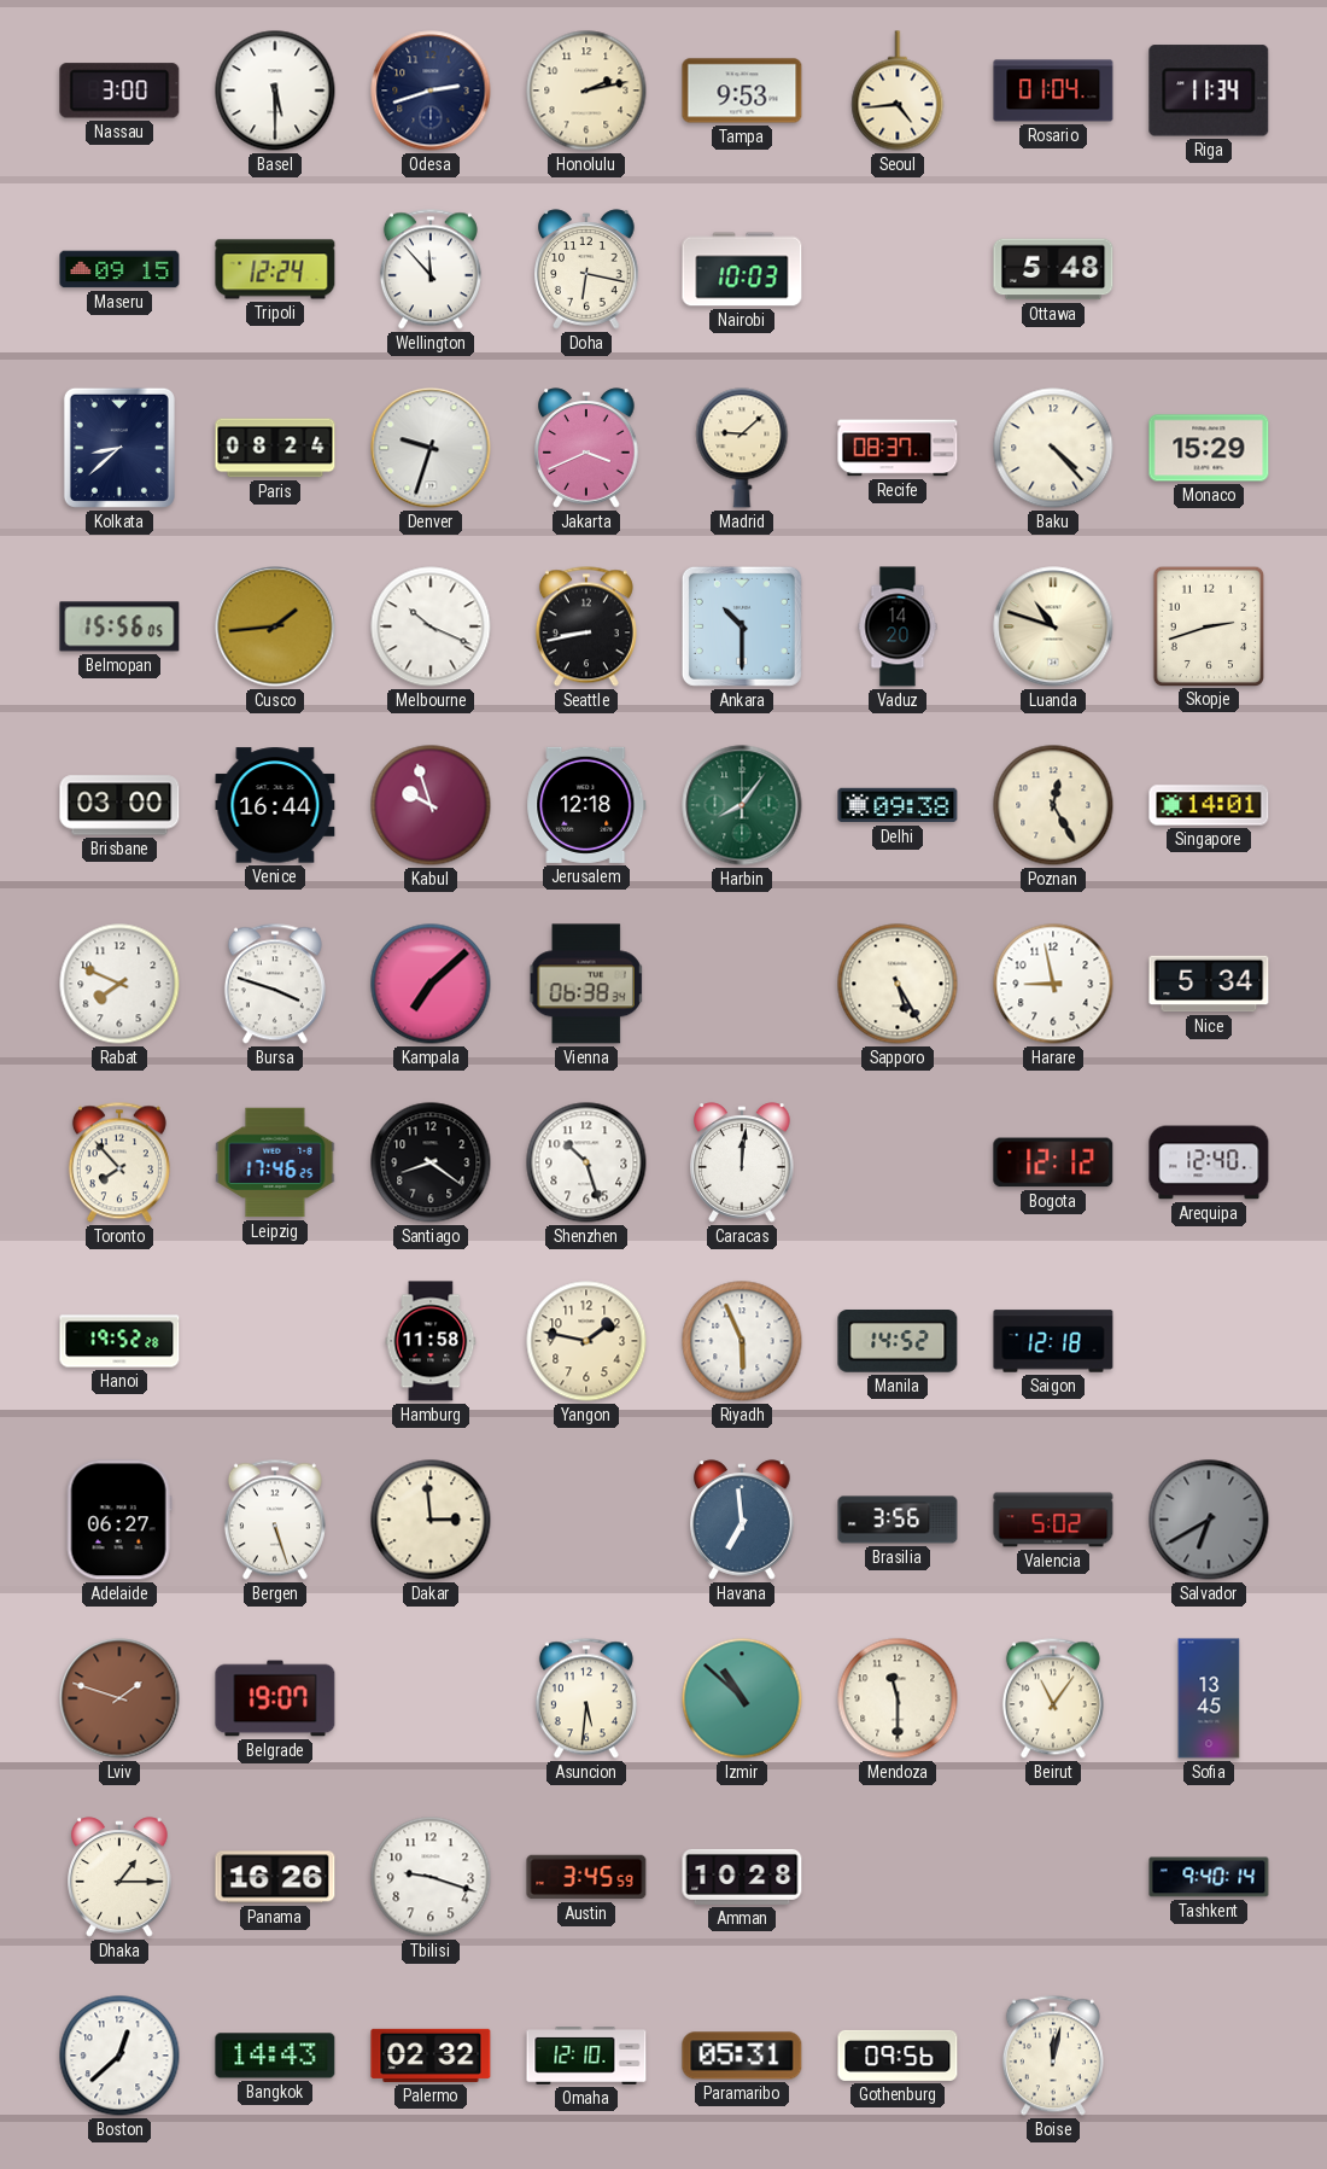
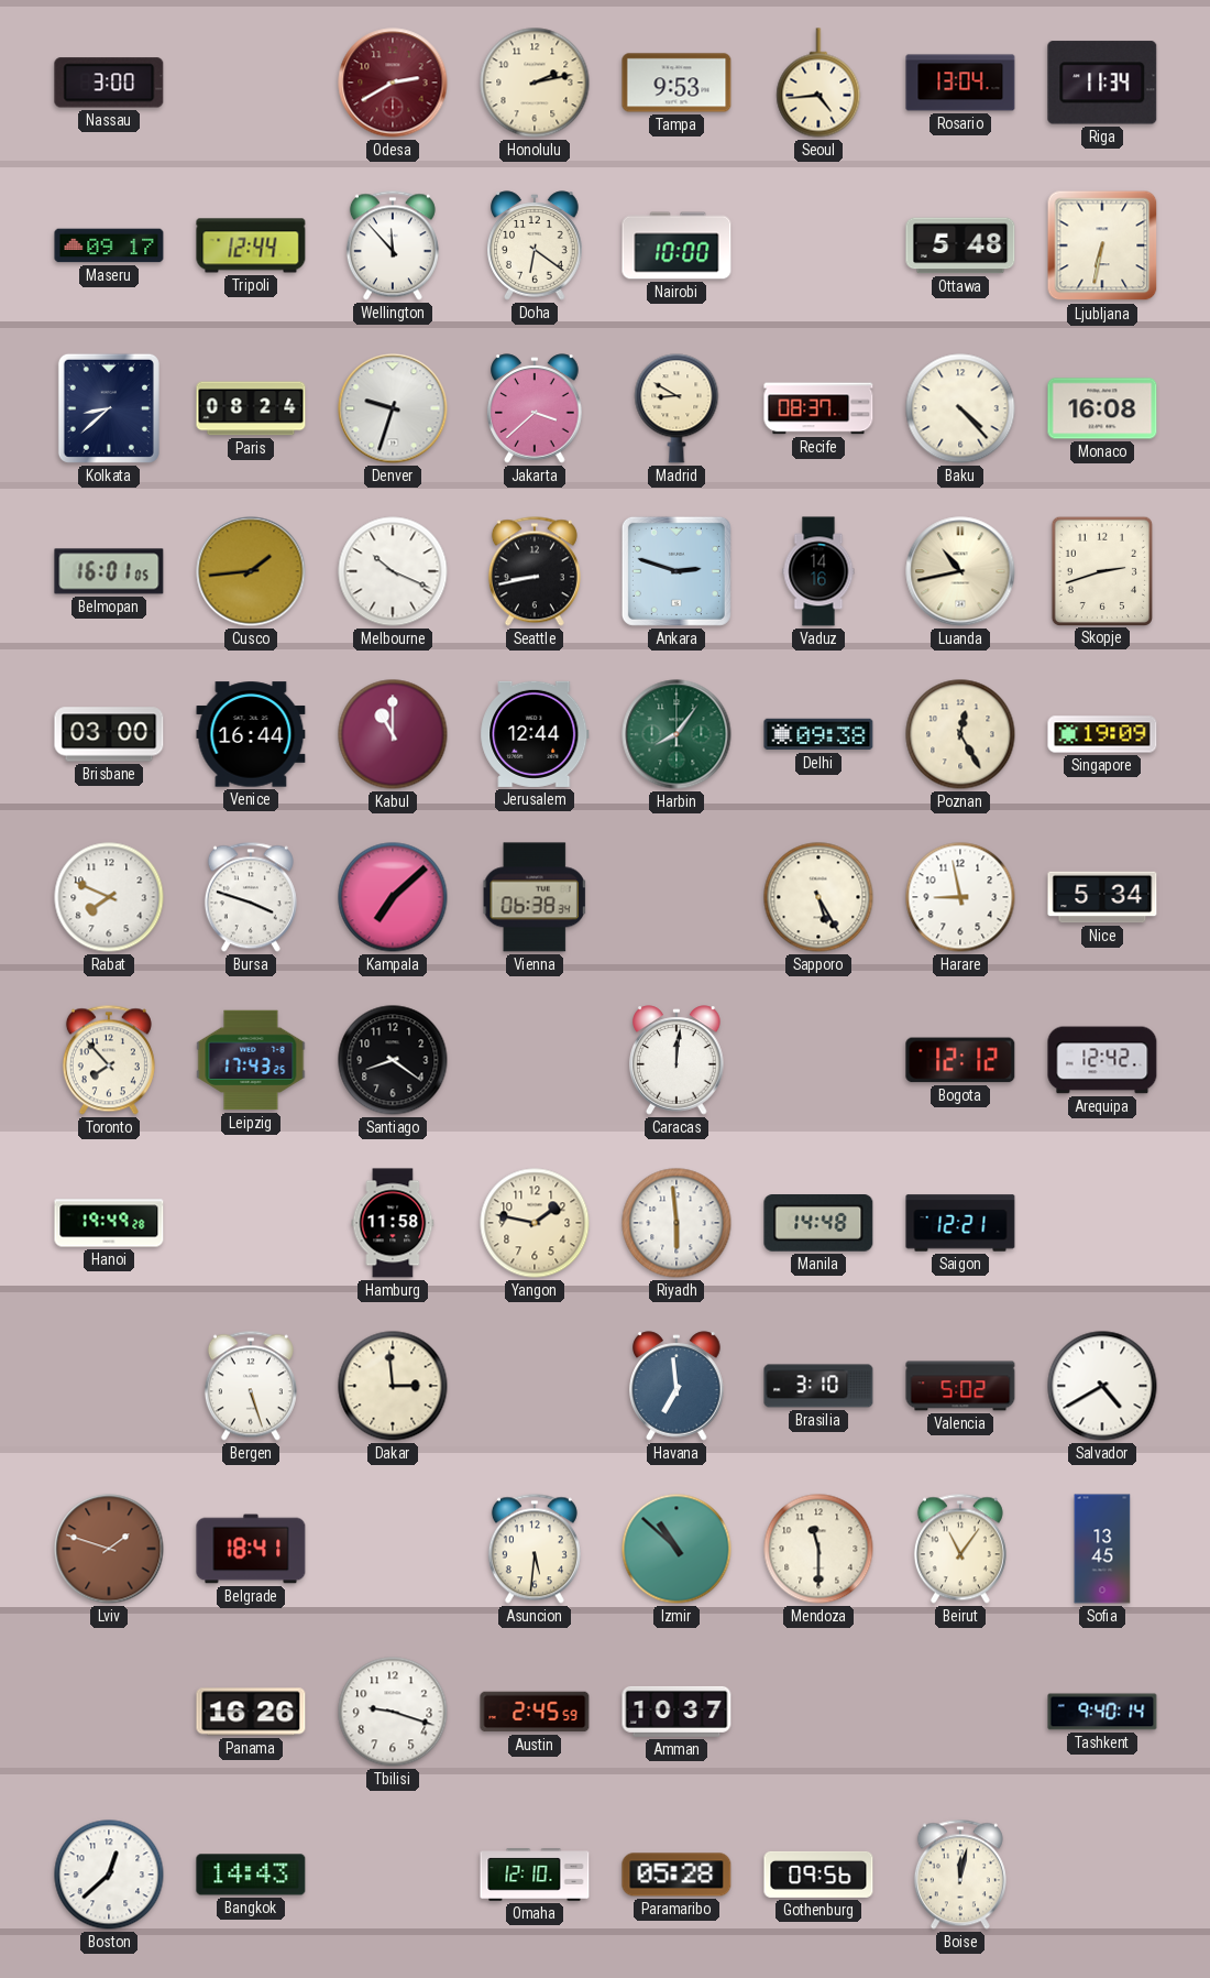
Basel: 5:30 -> none (275, 91)
Odesa: 2:42 -> 2:40 (393, 83)
Odesa dial: navy -> burgundy (393, 83)
Rosario: 01:04 -> 13:04 (960, 83)
Maseru: 09:15 -> 09:17 (109, 245)
Tripoli: 12:24 -> 12:44 (251, 245)
Doha: 6:17 -> 6:21 (535, 245)
Nairobi: 10:03 -> 10:00 (676, 245)
Ljubljana: none -> 6:32 (1102, 245)
Jakarta: 3:41 -> 3:38 (535, 408)
Madrid: 9:08 -> 8:50 (676, 408)
Monaco: 15:29 -> 16:08 (1102, 408)
Belmopan: 15:56 -> 16:01 (109, 571)
Ankara: 10:30 -> 2:48 (676, 571)
Vaduz: 14:20 -> 14:16 (818, 571)
Luanda: 10:48 -> 10:43 (960, 571)
Kabul: 9:57 -> 11:00 (393, 734)
Jerusalem: 12:18 -> 12:44 (535, 734)
Singapore: 14:01 -> 19:09 (1102, 734)
Leipzig: 17:46 -> 17:43 (251, 1060)
Shenzhen: 10:27 -> none (586, 1162)
Arequipa: 12:40 -> 12:42 (1102, 1060)
Hanoi: 19:52 -> 19:49 (109, 1223)
Riyadh: 5:56 -> 5:59 (676, 1223)
Manila: 14:52 -> 14:48 (818, 1224)
Saigon: 12:18 -> 12:21 (960, 1223)
Adelaide: 06:27 -> none (119, 1520)
Brasilia: 3:56 -> 3:10 (818, 1386)
Salvador: 6:40 -> 4:40 (1102, 1386)
Salvador dial: grey -> white (1102, 1386)
Belgrade: 19:07 -> 18:41 (251, 1549)
Dhaka: 1:15 -> none (119, 1877)
Austin: 3:45 -> 2:45 (535, 1712)
Amman: 10:28 -> 10:37 (676, 1712)
Palermo: 02:32 -> none (431, 2056)
Paramaribo: 05:31 -> 05:28 (676, 1875)
